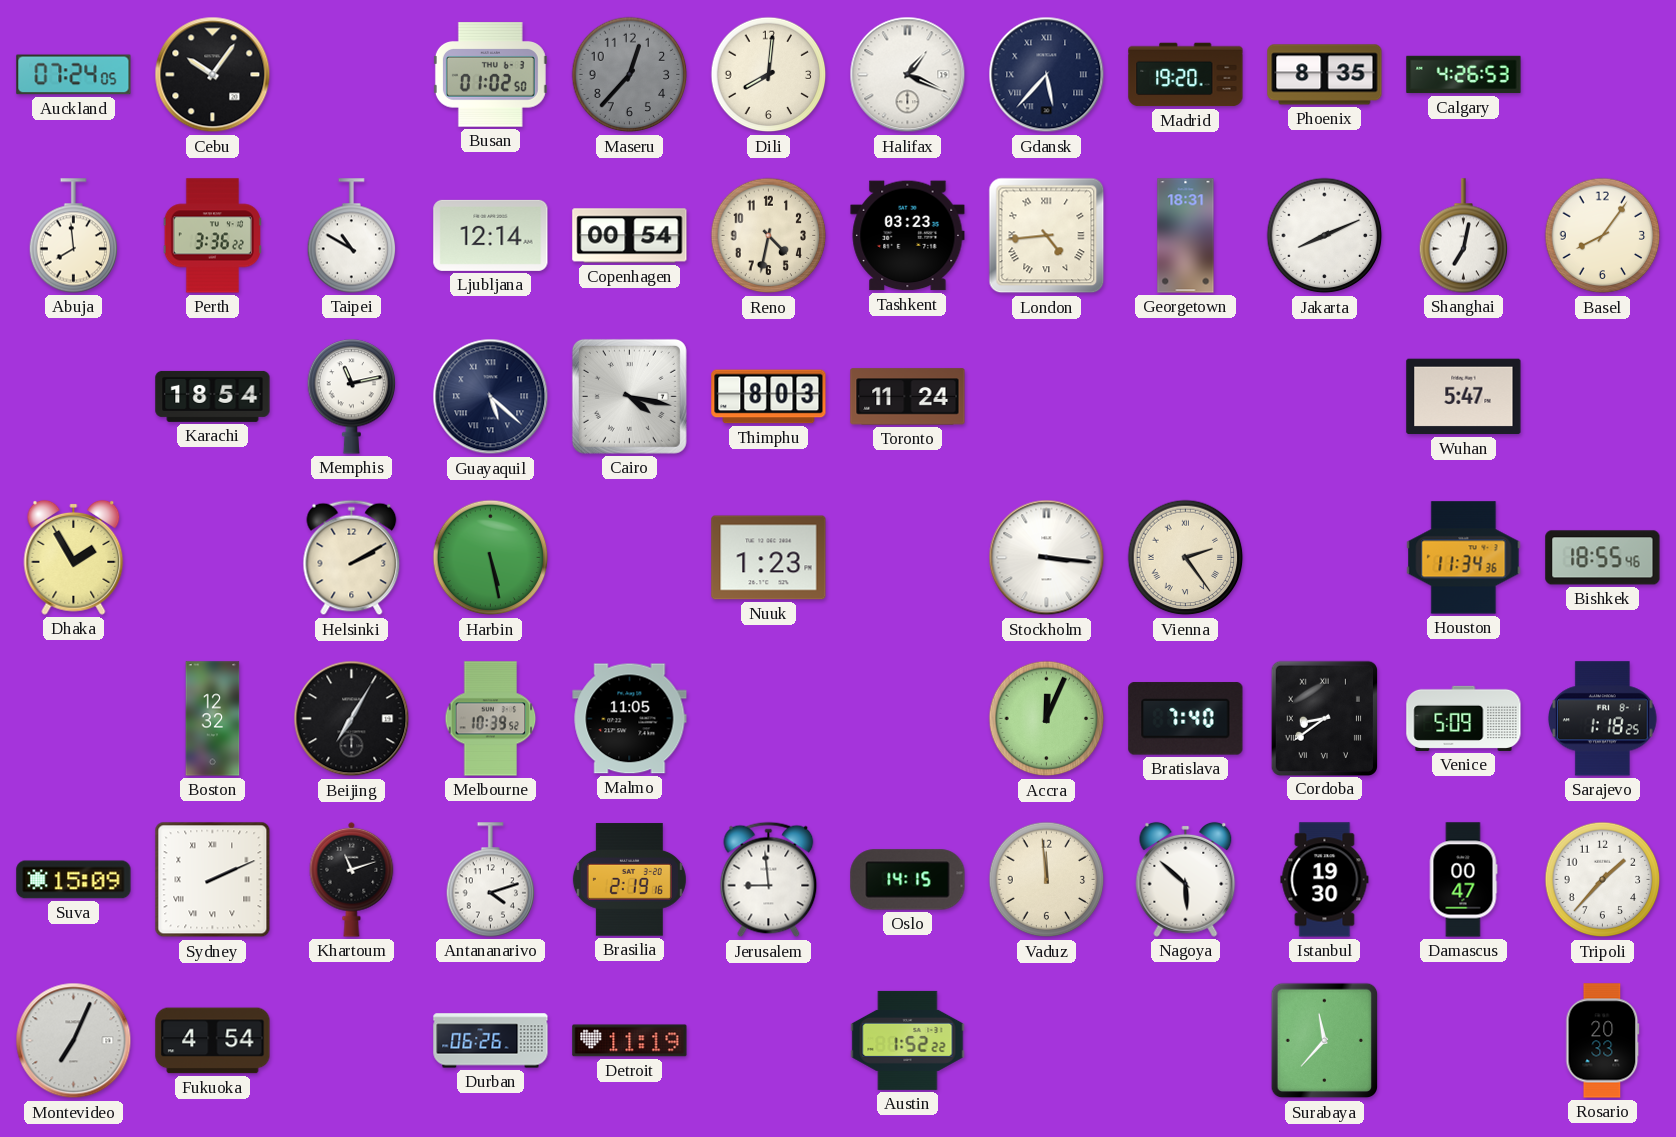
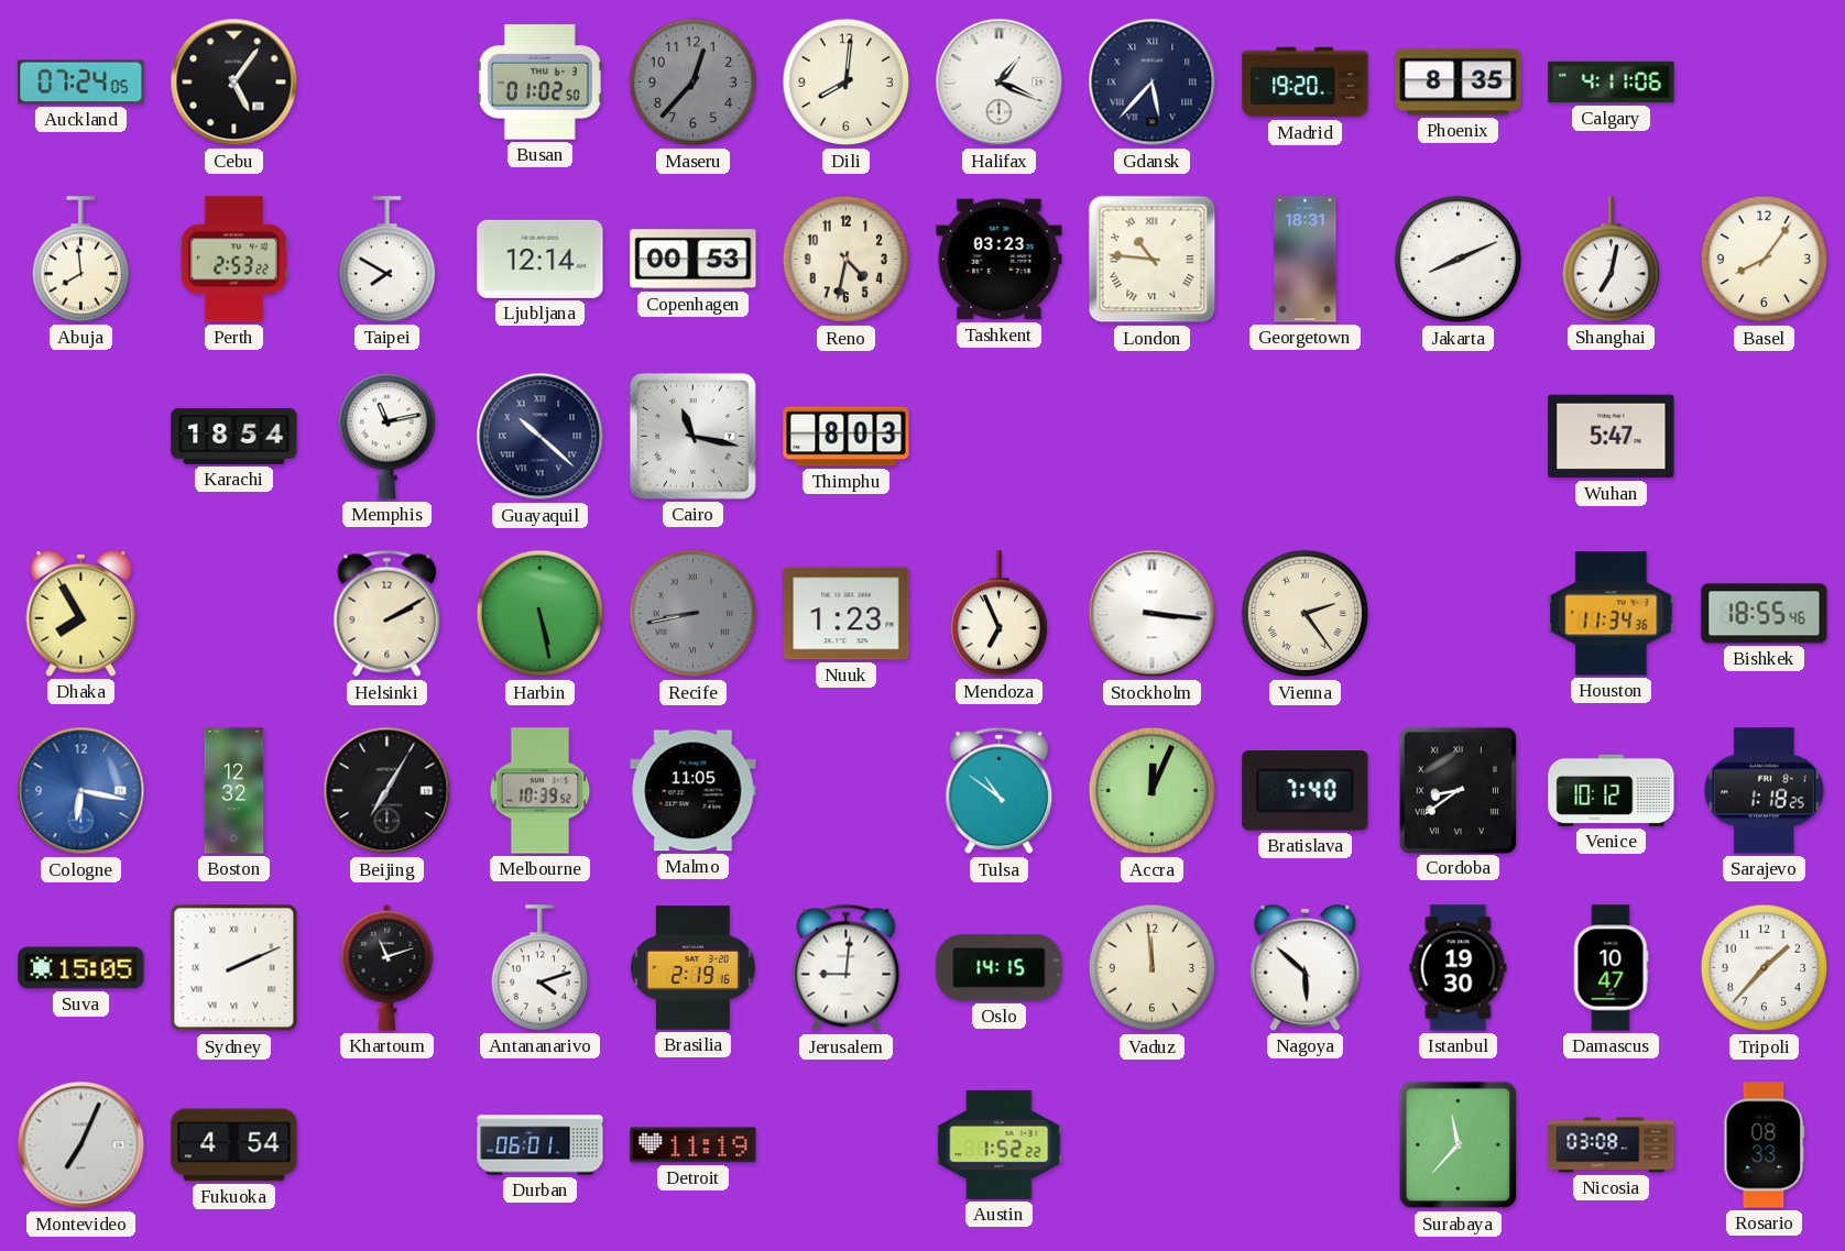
Cebu: 10:06 -> 5:06 (234, 83)
Calgary: 4:26 -> 4:11 (1612, 83)
Perth: 3:36 -> 2:53 (233, 260)
Taipei: 10:50 -> 7:50 (387, 260)
Copenhagen: 00:54 -> 00:53 (694, 260)
London: 4:44 -> 10:46 (1153, 260)
Guayaquil: 5:22 -> 10:22 (541, 437)
Cairo: 4:17 -> 11:17 (692, 436)
Toronto: 11:24 -> none (908, 397)
Dhaka: 1:55 -> 7:55 (81, 613)
Recife: none -> 8:43 (694, 614)
Mendoza: none -> 6:56 (1000, 614)
Cologne: none -> 6:17 (81, 791)
Tulsa: none -> 10:51 (1000, 791)
Venice: 5:09 -> 10:12 (1612, 790)
Suva: 15:09 -> 15:05 (81, 968)
Jerusalem: 8:59 -> 9:01 (847, 968)
Damascus: 00:47 -> 10:47 (1611, 968)
Durban: 06:26 -> 06:01 (541, 1145)
Nicosia: none -> 03:08 (1612, 1145)
Rosario: 20:33 -> 08:33 (1765, 1145)
